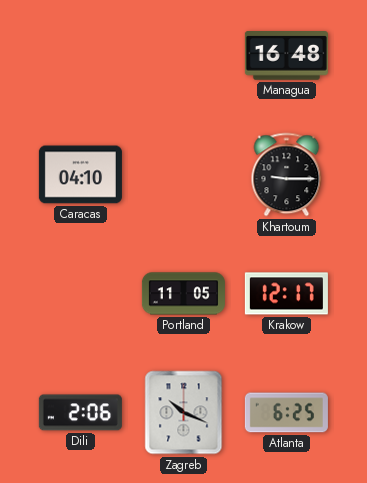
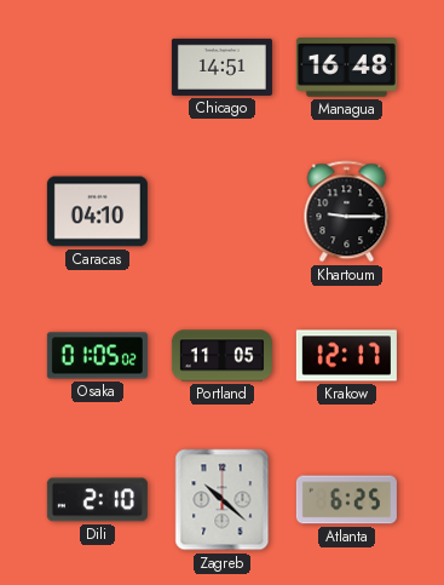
Chicago: none -> 14:51 (221, 67)
Osaka: none -> 01:05 (97, 356)
Dili: 2:06 -> 2:10 (97, 500)
Zagreb: 10:19 -> 10:22 (223, 500)
